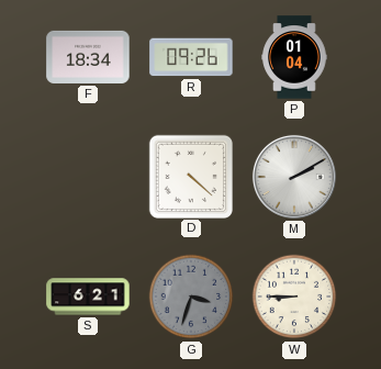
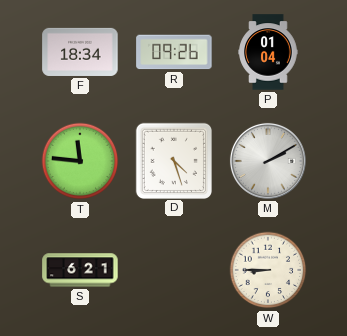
T: none -> 11:46 (80, 161)
D: 4:22 -> 4:27 (173, 160)
G: 3:33 -> none (191, 297)
